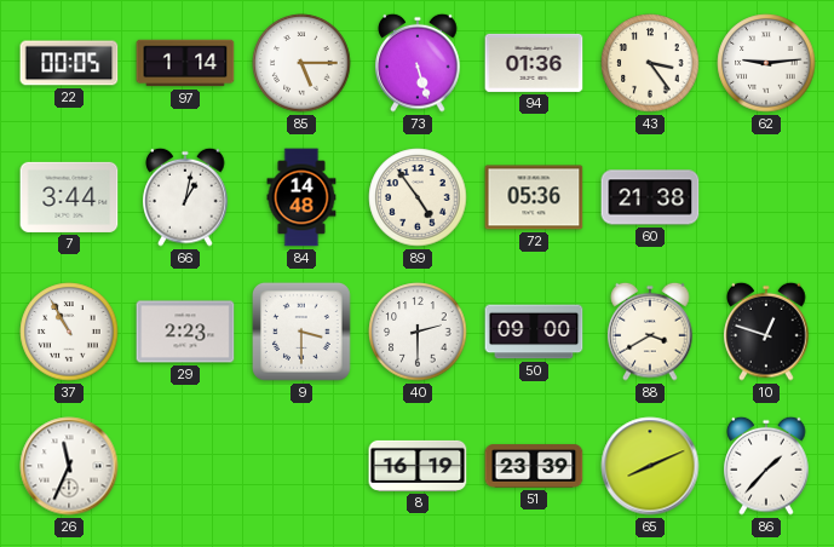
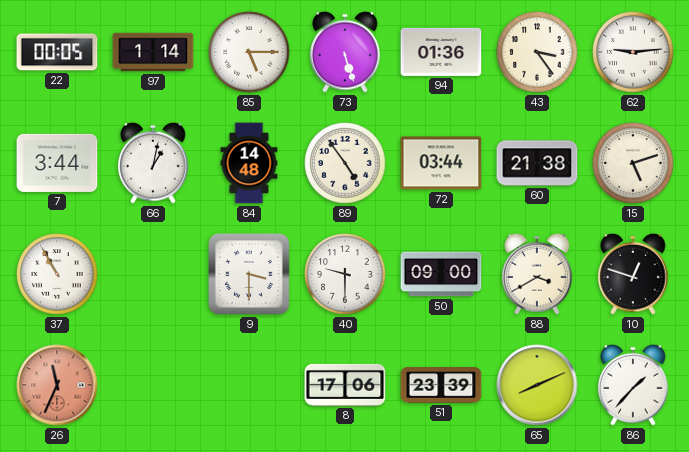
72: 05:36 -> 03:44 (441, 163)
15: none -> 5:12 (633, 163)
29: 2:23 -> none (185, 332)
40: 2:30 -> 9:30 (345, 274)
26 dial: white -> salmon (57, 385)
8: 16:19 -> 17:06 (345, 385)
